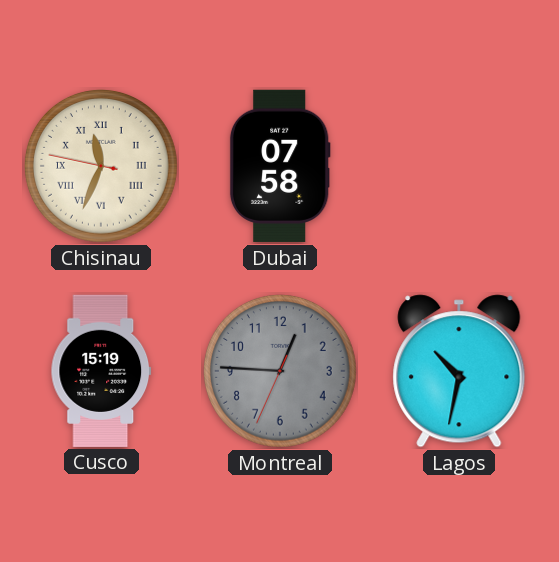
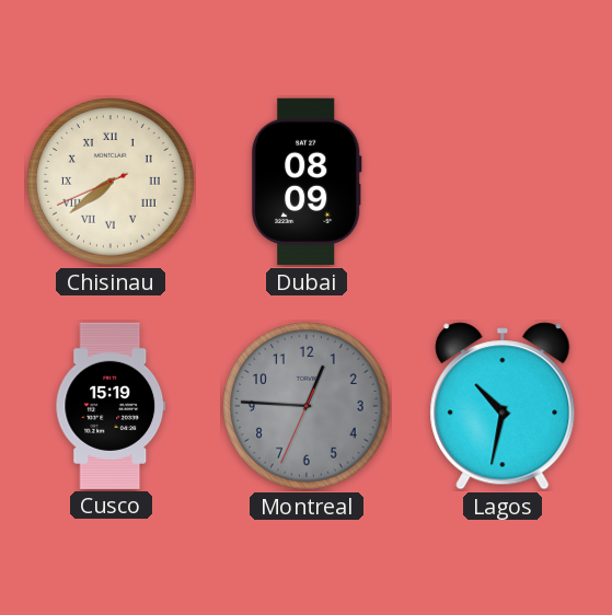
Chisinau: 11:33 -> 7:38 (111, 182)
Dubai: 07:58 -> 08:09 (307, 182)
